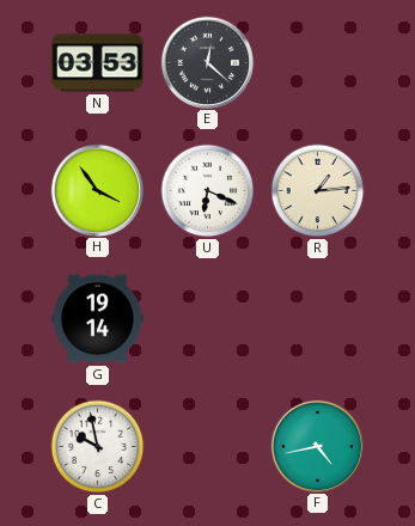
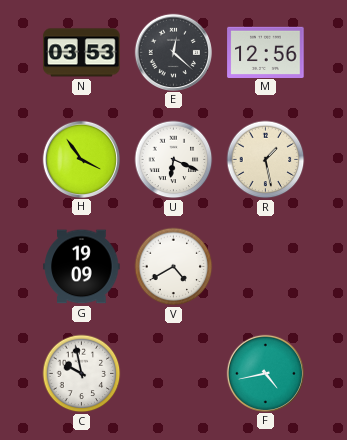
M: none -> 12:56 (266, 52)
R: 1:14 -> 1:28 (266, 160)
G: 19:14 -> 19:09 (82, 267)
V: none -> 4:40 (174, 267)
